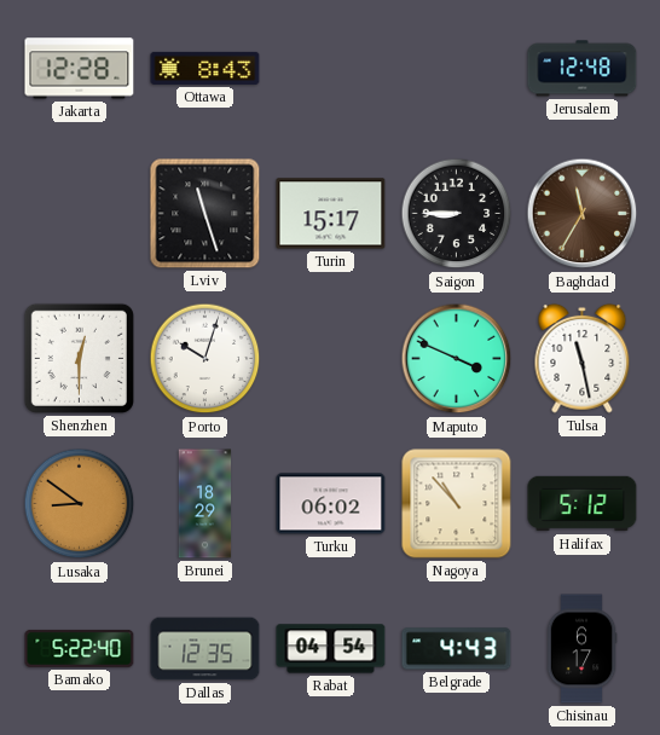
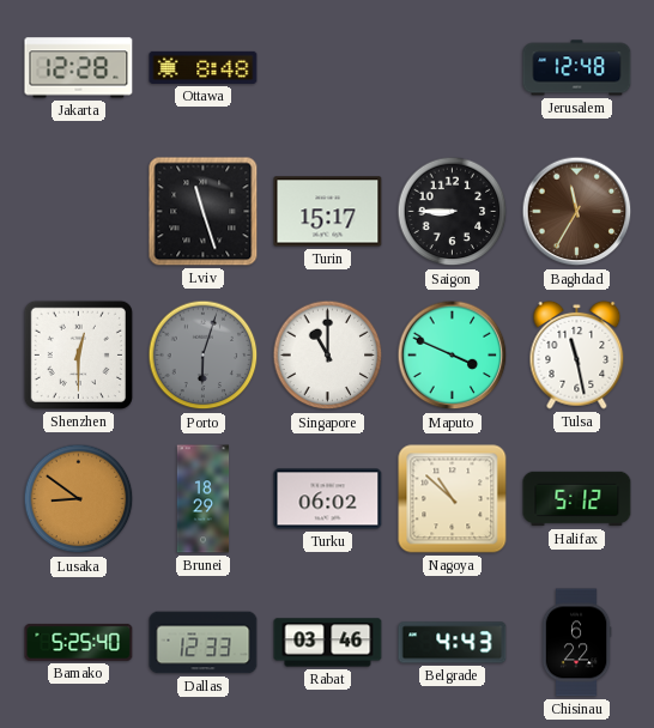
Ottawa: 8:43 -> 8:48 (204, 67)
Porto: 10:03 -> 6:03 (204, 356)
Porto dial: white -> grey (204, 356)
Singapore: none -> 11:00 (328, 356)
Nagoya: 10:53 -> 10:52 (453, 499)
Bamako: 5:22 -> 5:25 (79, 642)
Dallas: 12:35 -> 12:33 (204, 643)
Rabat: 04:54 -> 03:46 (328, 643)
Chisinau: 6:17 -> 6:22 (576, 643)
